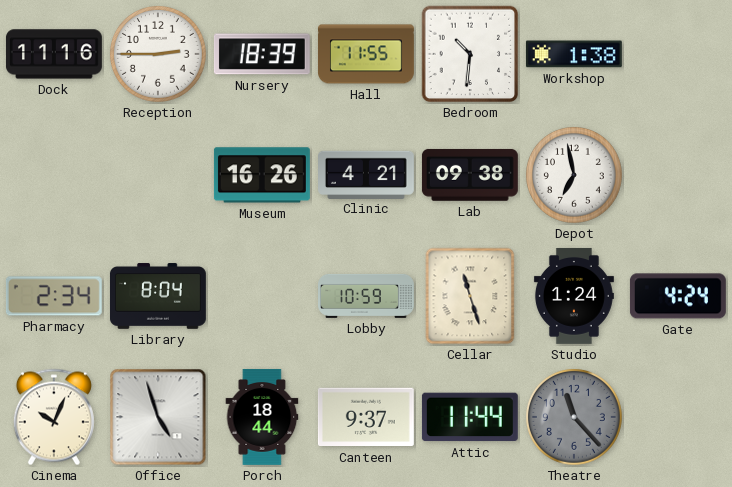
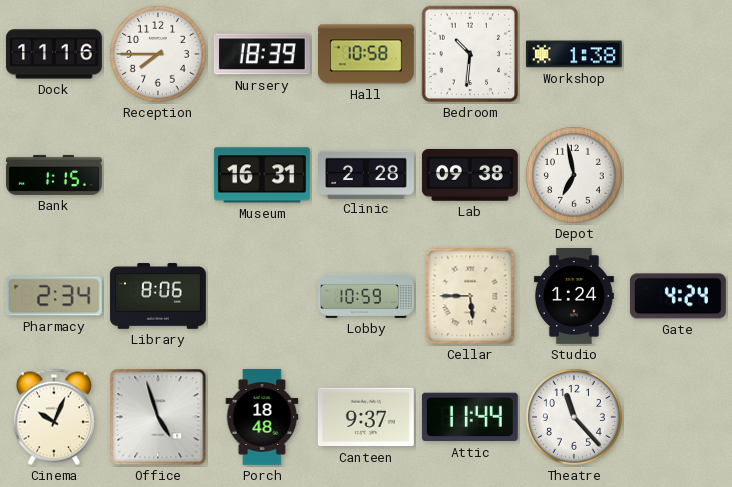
Reception: 2:45 -> 7:45 (158, 54)
Hall: 11:55 -> 10:58 (366, 54)
Bank: none -> 1:15 (55, 175)
Museum: 16:26 -> 16:31 (262, 175)
Clinic: 4:21 -> 2:28 (367, 174)
Library: 8:04 -> 8:06 (158, 296)
Cellar: 11:27 -> 5:45 (470, 296)
Porch: 18:44 -> 18:48 (262, 417)
Theatre dial: grey -> white (574, 417)
